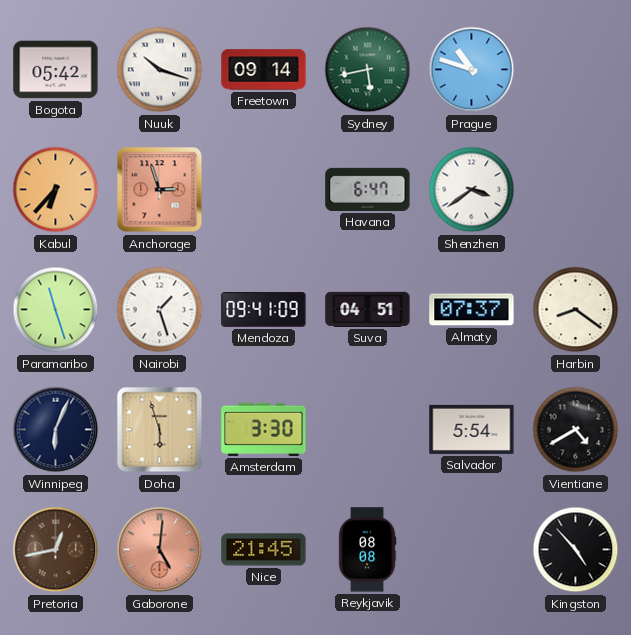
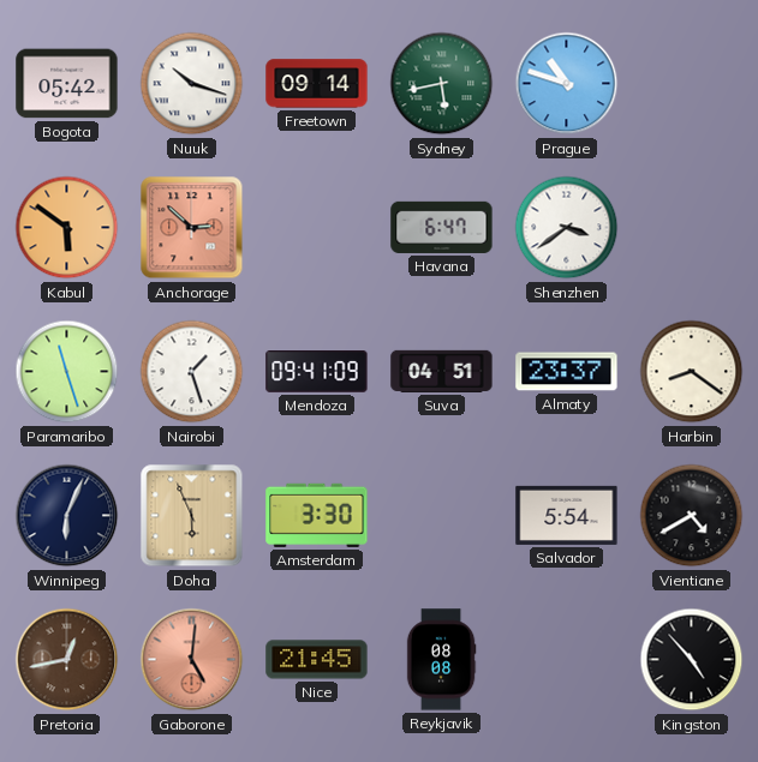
Kabul: 6:37 -> 5:51 (67, 228)
Anchorage: 2:57 -> 2:52 (192, 228)
Almaty: 07:37 -> 23:37 (567, 372)
Doha: 5:57 -> 5:56 (192, 516)
